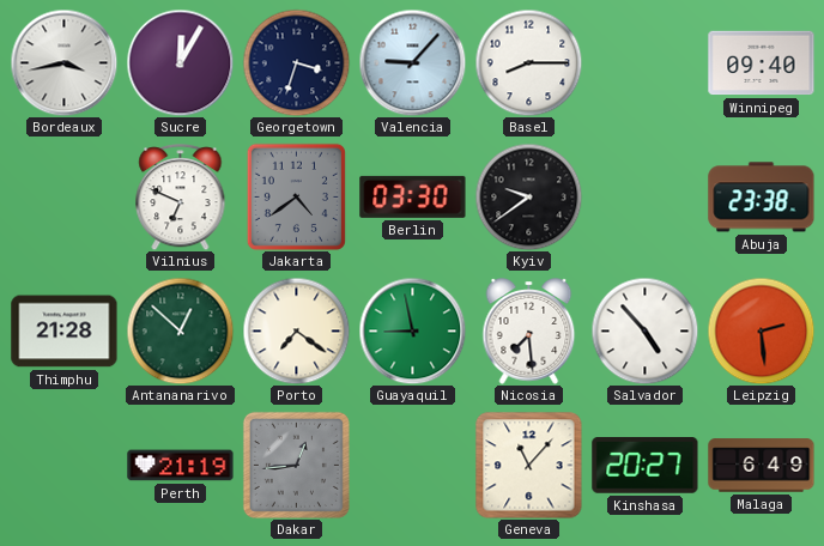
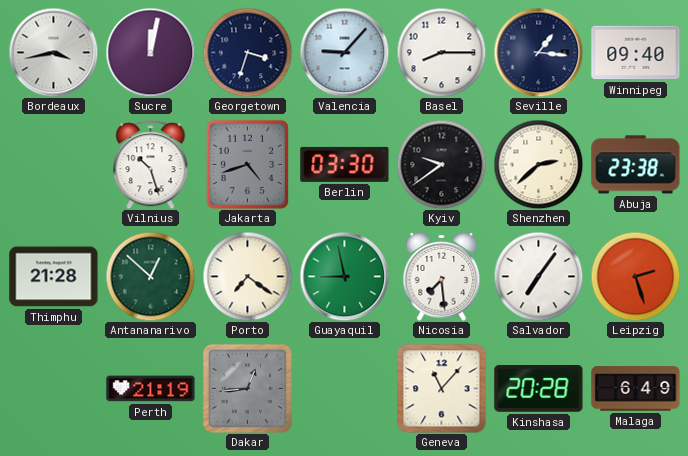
Sucre: 12:05 -> 12:02 (150, 52)
Seville: none -> 1:16 (538, 52)
Vilnius: 6:49 -> 10:27 (151, 165)
Jakarta: 4:39 -> 4:42 (247, 164)
Shenzhen: none -> 2:38 (538, 164)
Salvador: 4:53 -> 7:06 (538, 276)
Leipzig: 2:29 -> 2:27 (635, 276)
Kinshasa: 20:27 -> 20:28 (539, 389)
